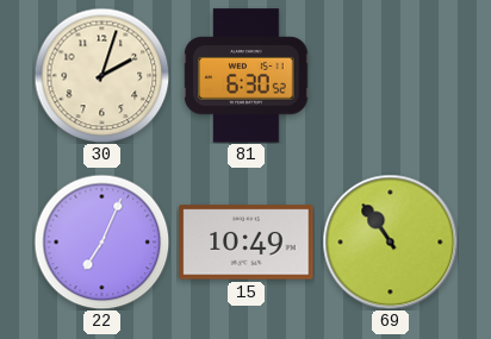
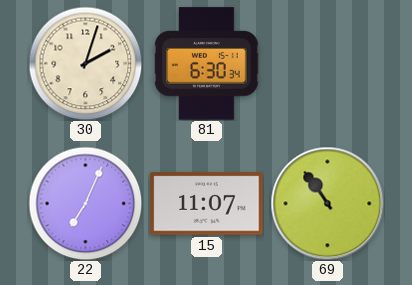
81: 6:30:52 -> 6:30:34 (207, 64)
15: 10:49 -> 11:07 (207, 204)
